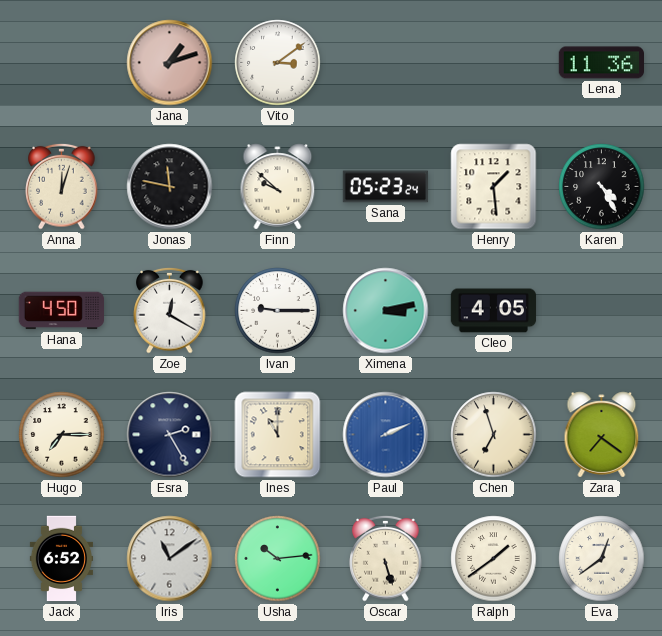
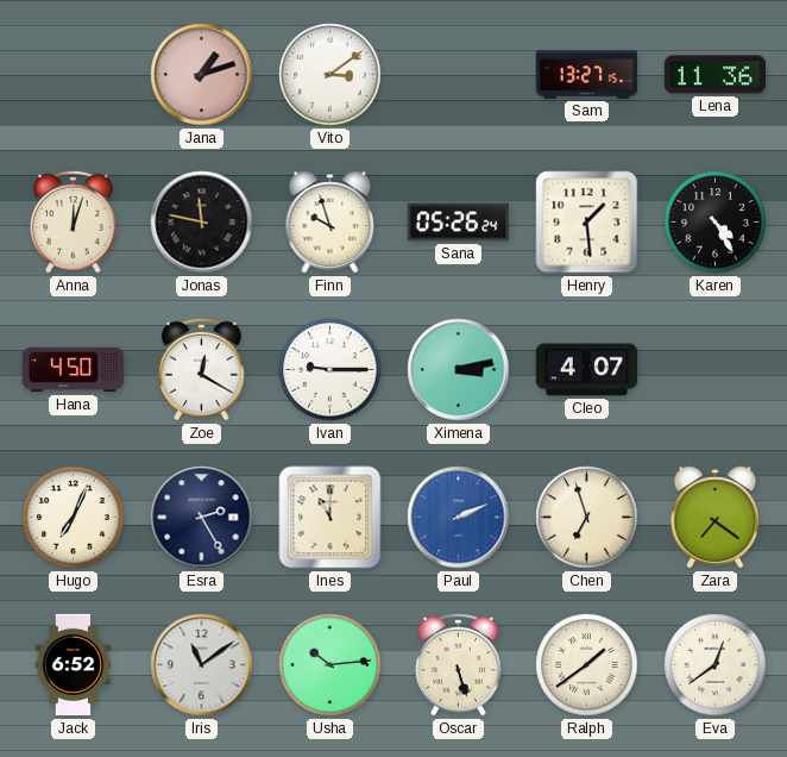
Sam: none -> 13:27 (587, 75)
Finn: 9:52 -> 9:57 (330, 223)
Sana: 05:23 -> 05:26 (459, 223)
Cleo: 4:05 -> 4:07 (587, 370)
Hugo: 7:15 -> 7:04 (74, 518)
